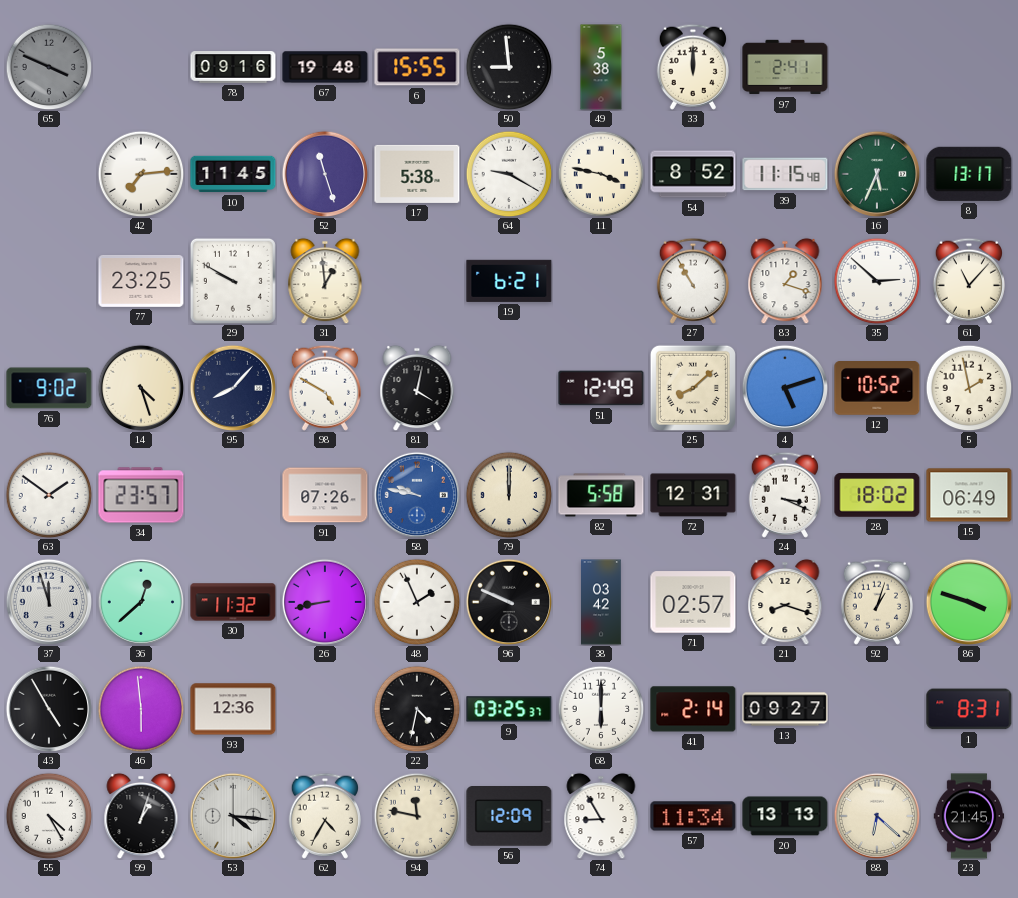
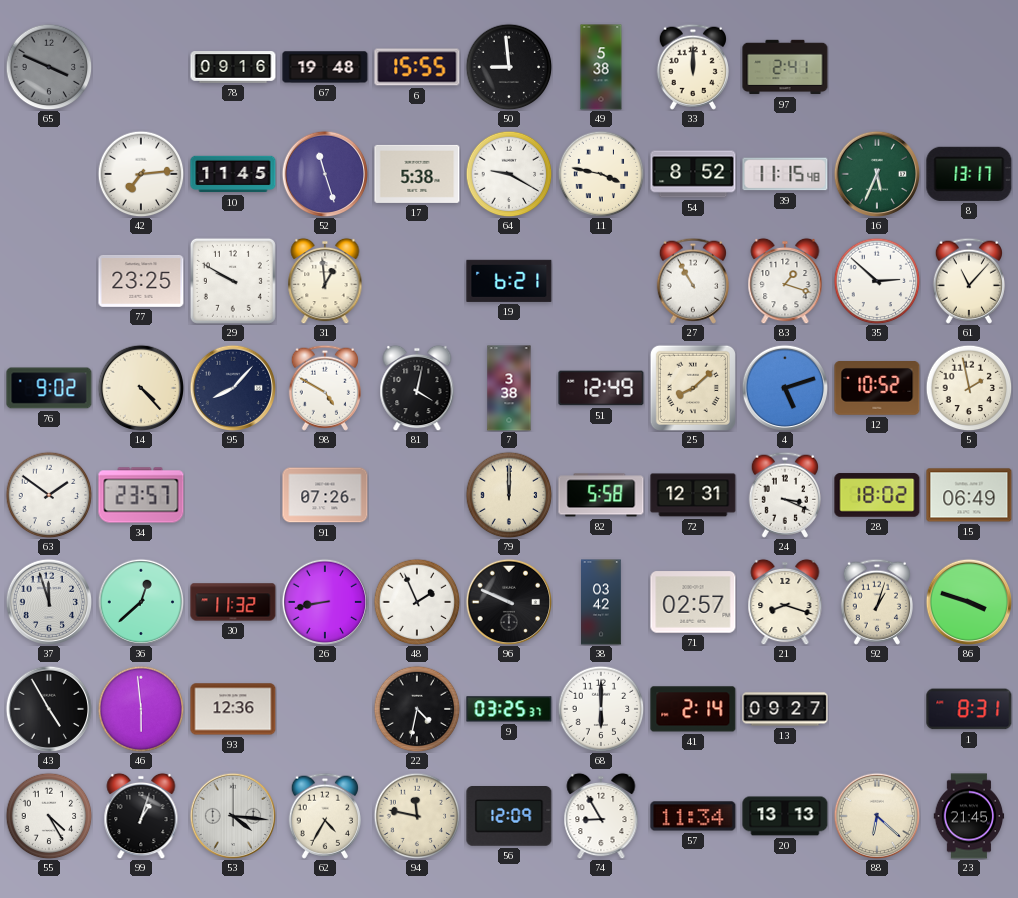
14: 4:27 -> 4:23 (140, 387)
7: none -> 3:38 (509, 388)
58: 9:47 -> none (416, 494)
